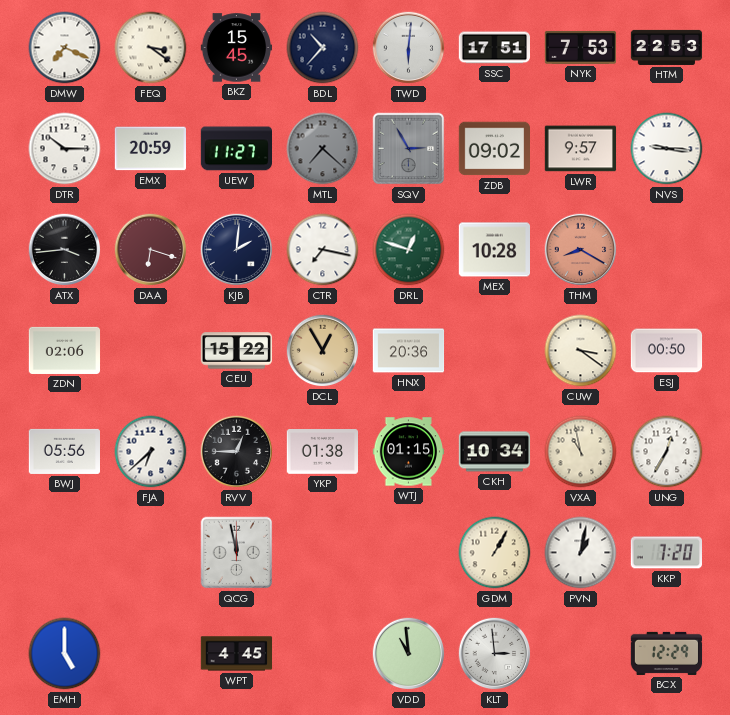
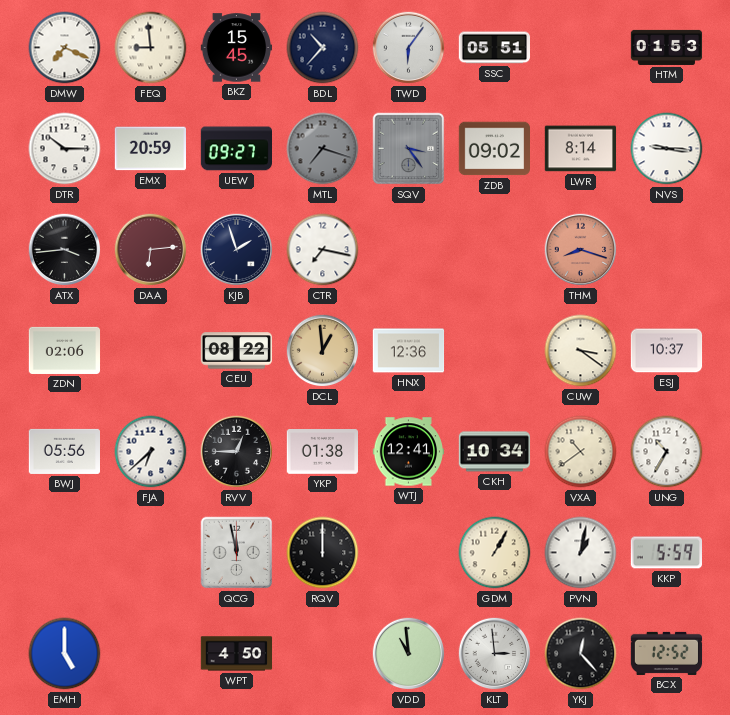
FEQ: 3:21 -> 8:59 (151, 48)
TWD: 6:01 -> 6:06 (409, 48)
SSC: 17:51 -> 05:51 (494, 48)
NYK: 7:53 -> none (581, 47)
HTM: 22:53 -> 01:53 (667, 47)
UEW: 11:27 -> 09:27 (236, 149)
MTL: 7:22 -> 7:18 (323, 149)
SQV: 2:55 -> 3:24 (409, 149)
LWR: 9:57 -> 8:14 (581, 149)
DAA: 6:18 -> 6:14 (151, 250)
KJB: 2:01 -> 1:57 (237, 250)
DRL: 12:48 -> none (409, 250)
MEX: 10:28 -> none (494, 250)
THM: 8:20 -> 8:18 (581, 250)
CEU: 15:22 -> 08:22 (237, 351)
DCL: 12:55 -> 12:59 (323, 351)
HNX: 20:36 -> 12:36 (409, 351)
ESJ: 00:50 -> 10:37 (667, 351)
WTJ: 01:15 -> 12:41 (409, 452)
VXA: 10:58 -> 10:39 (581, 452)
UNG: 12:35 -> 10:35 (667, 452)
RQV: none -> 12:00 (323, 553)
KKP: 7:20 -> 5:59 (666, 553)
WPT: 4:45 -> 4:50 (237, 654)
YKJ: none -> 12:23 (581, 654)
BCX: 12:29 -> 12:52 (667, 653)
